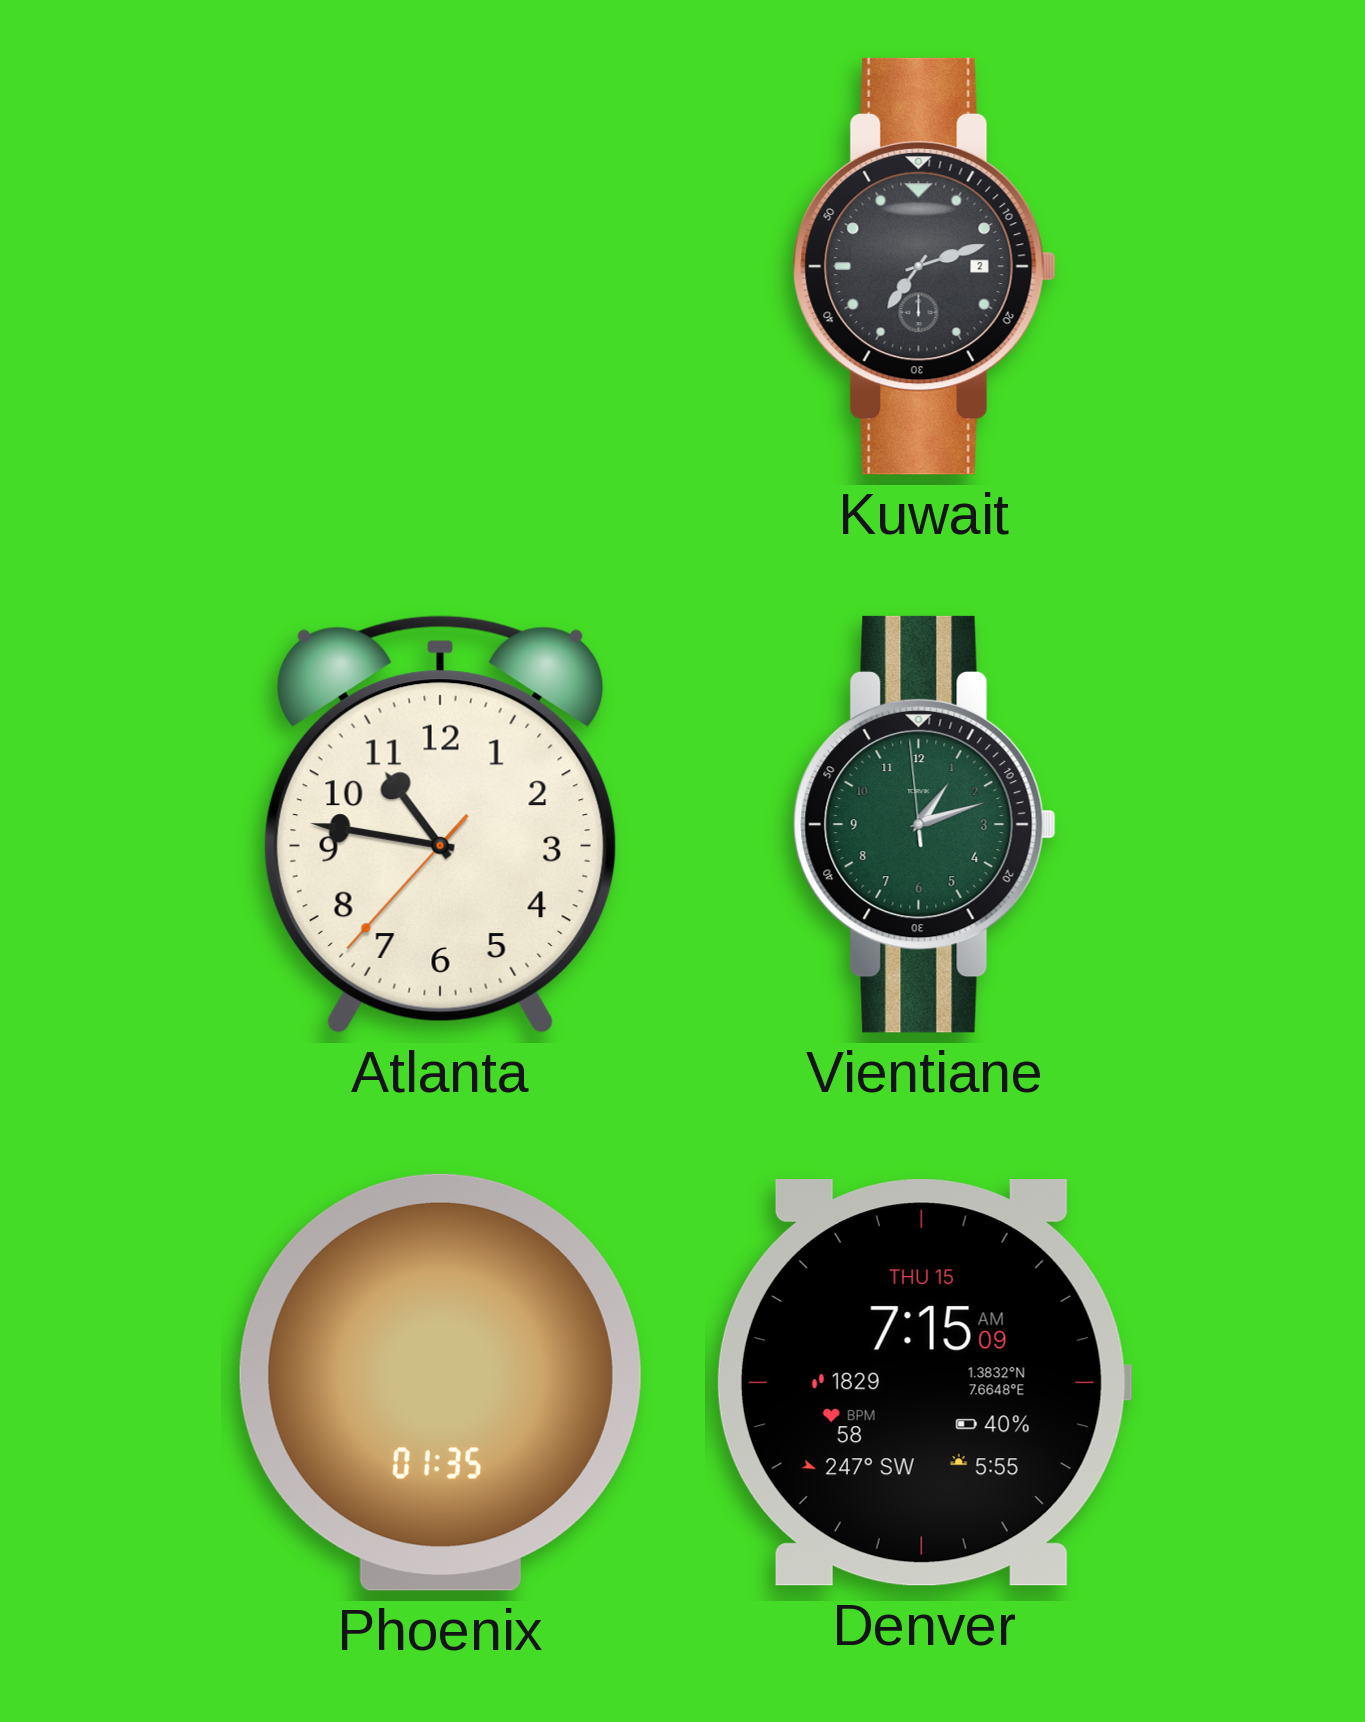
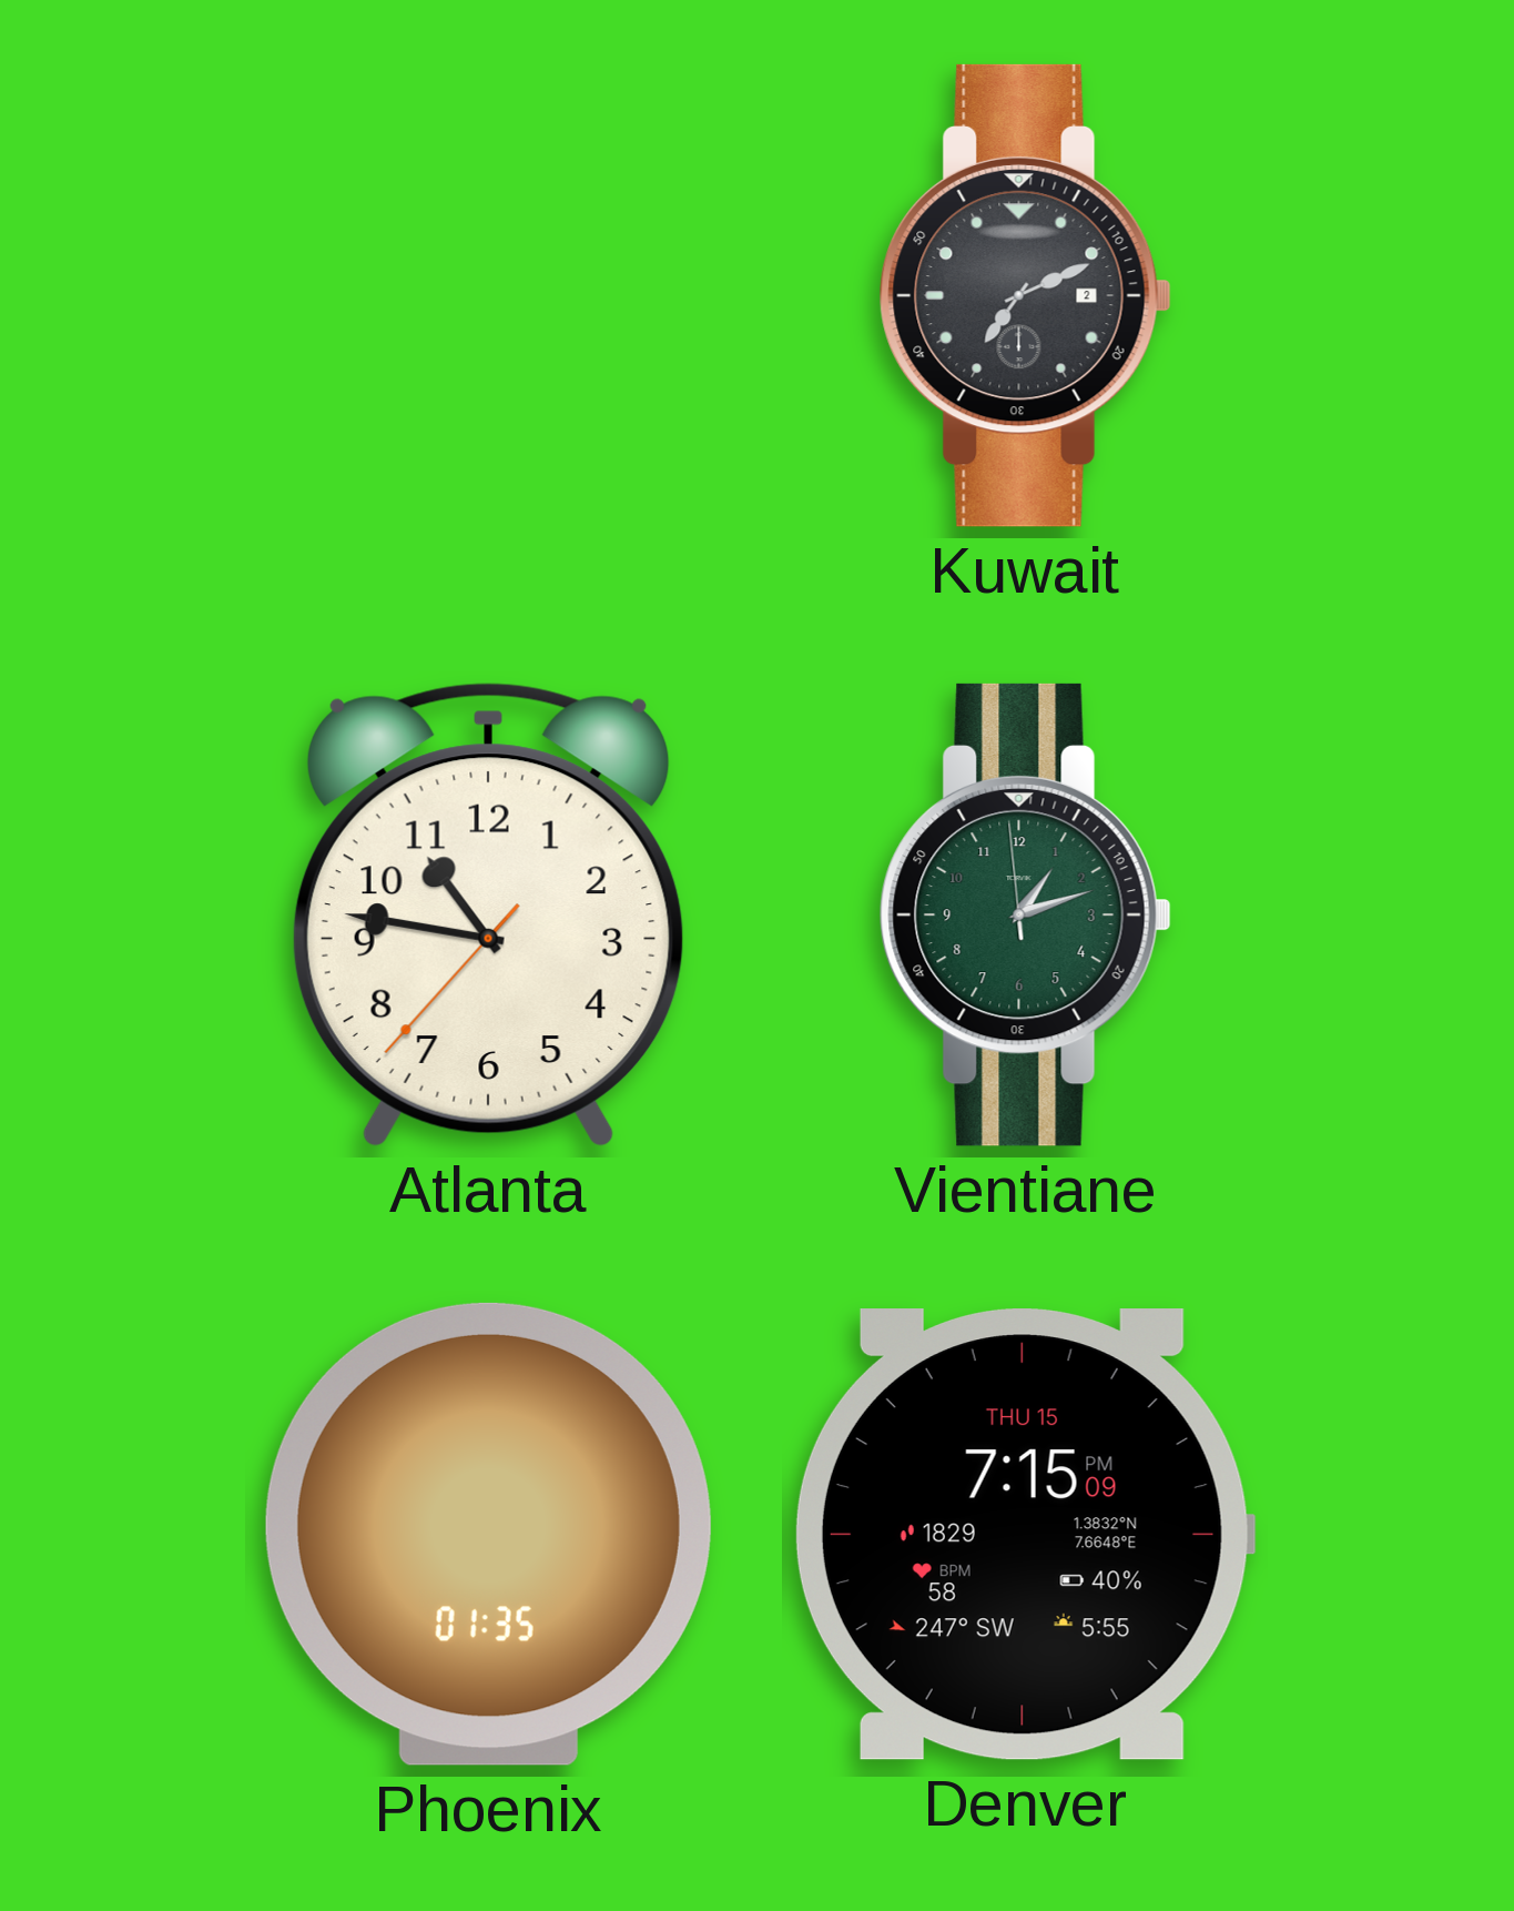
Kuwait: 7:12 -> 7:11 (1025, 295)
Denver: 7:15:09 AM -> 7:15:09 PM (1025, 1535)
